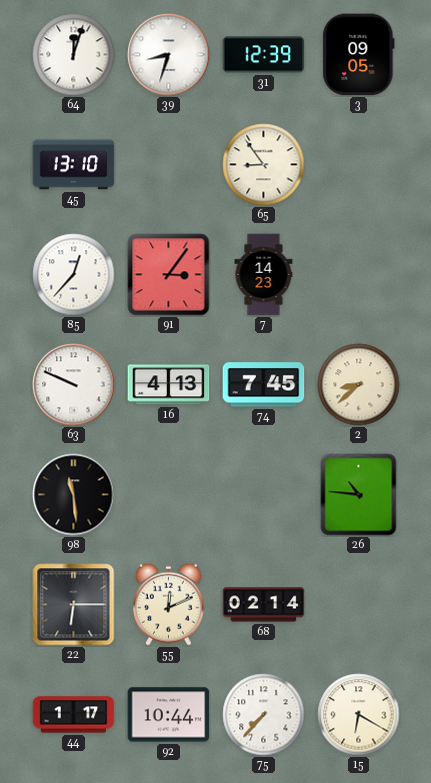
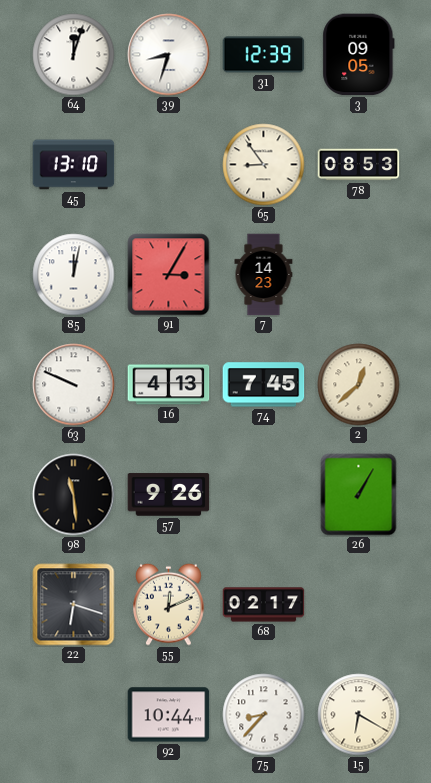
78: none -> 08:53 (359, 165)
85: 12:37 -> 12:02 (74, 275)
91: 3:06 -> 3:05 (169, 275)
2: 8:38 -> 12:38 (359, 385)
57: none -> 9:26 (169, 495)
26: 10:46 -> 1:05 (359, 495)
22: 6:15 -> 6:18 (74, 605)
68: 02:14 -> 02:17 (264, 605)
44: 1:17 -> none (74, 715)
75: 7:37 -> 8:37 (264, 715)
